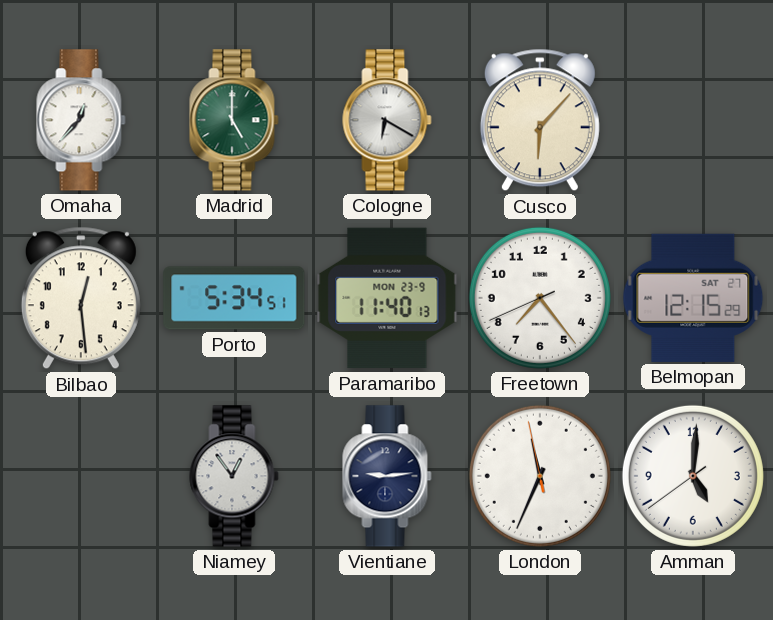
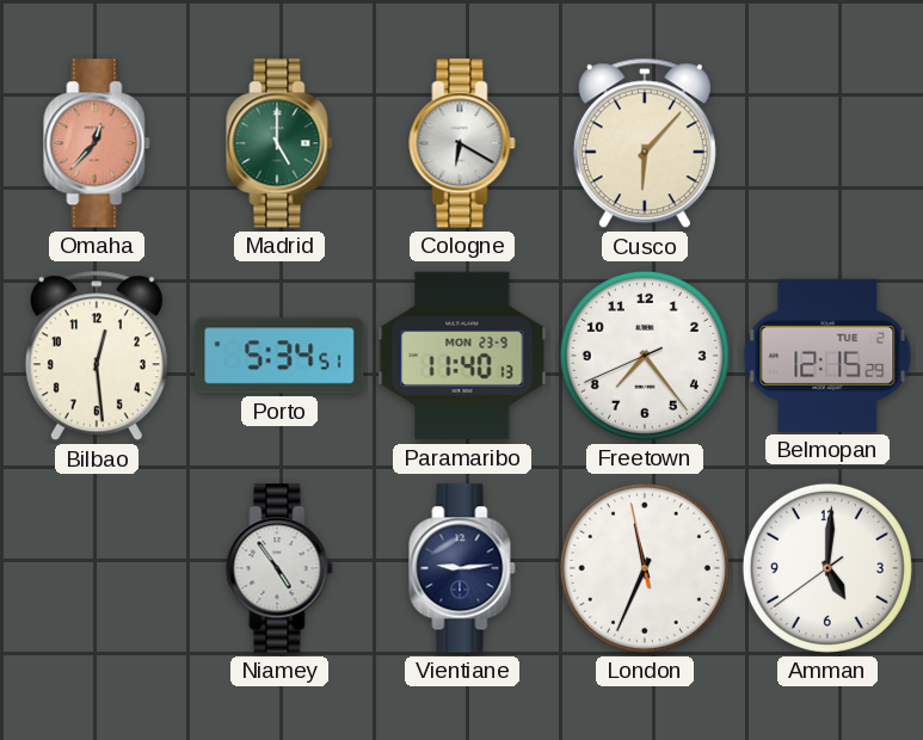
Omaha dial: white -> salmon (97, 143)
Belmopan date: SAT 27 -> TUE 2 (827, 356)
Niamey: 12:54 -> 4:54 (279, 568)
